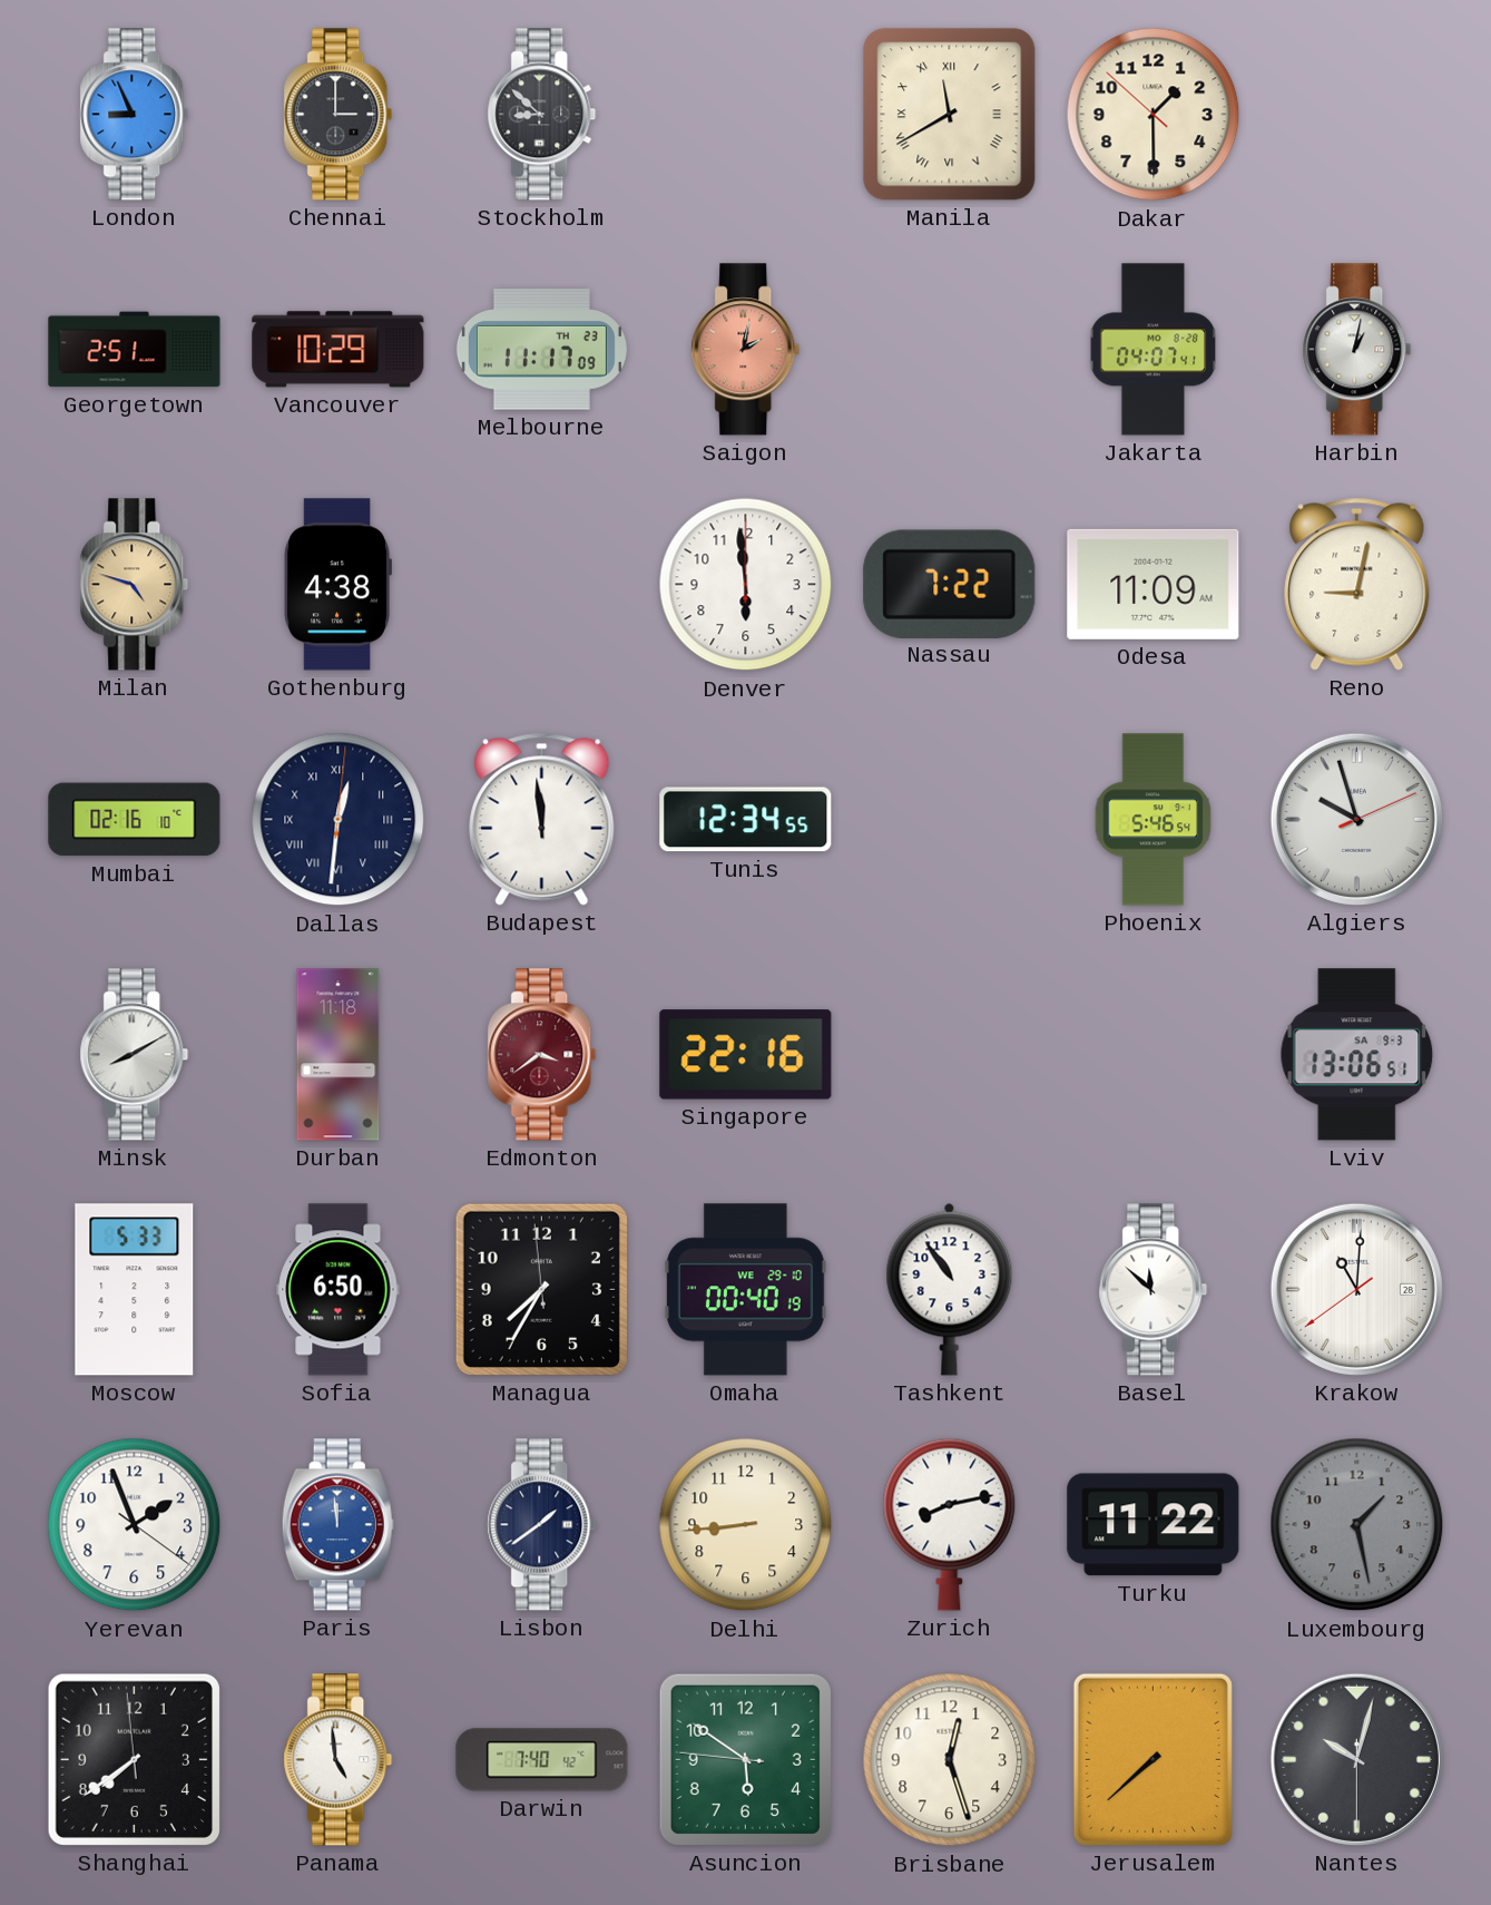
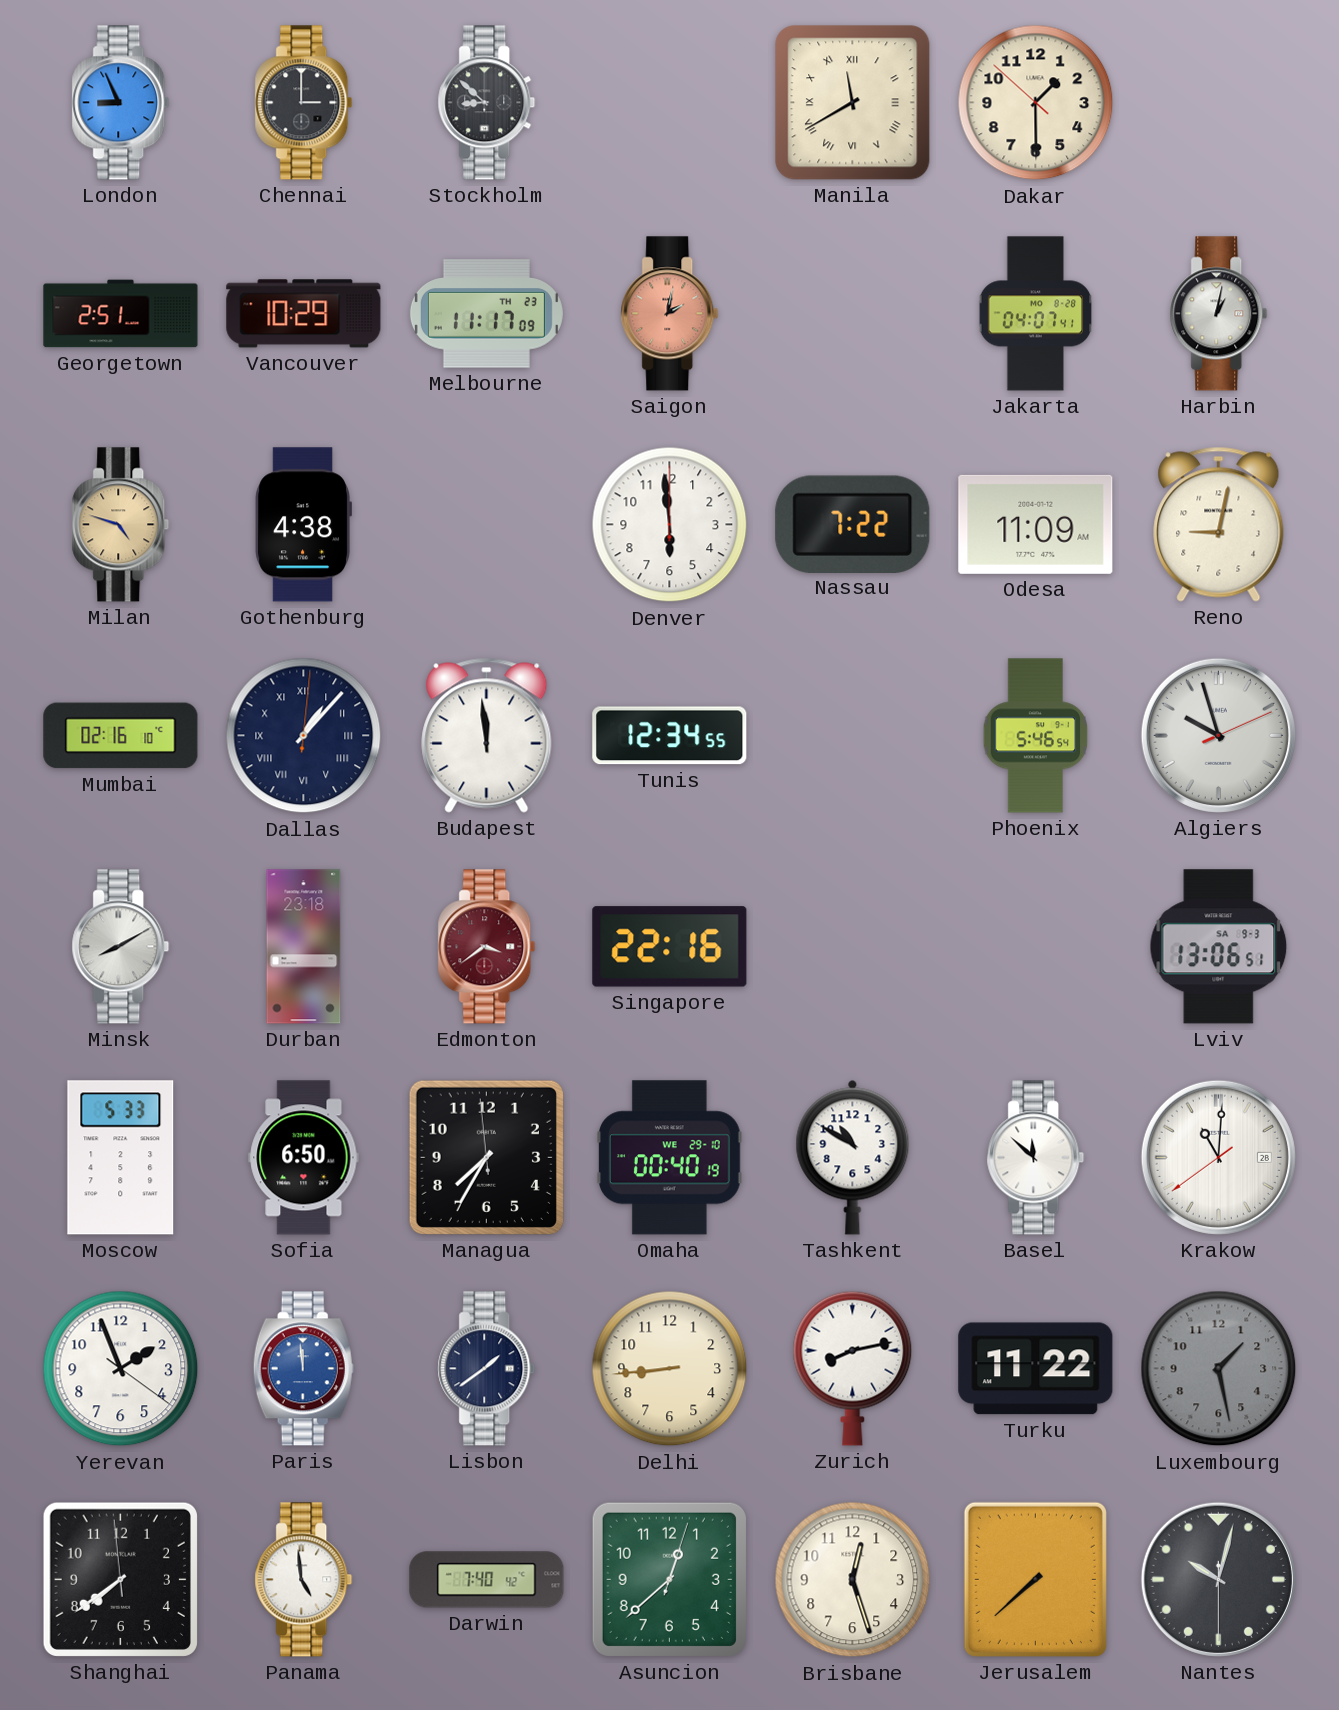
Dallas: 12:31 -> 1:07 (304, 736)
Durban: 11:18 -> 23:18 (304, 947)
Tashkent: 10:54 -> 10:50 (853, 1157)
Asuncion: 5:50 -> 12:38 (669, 1579)
